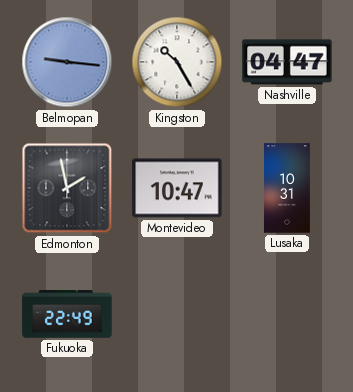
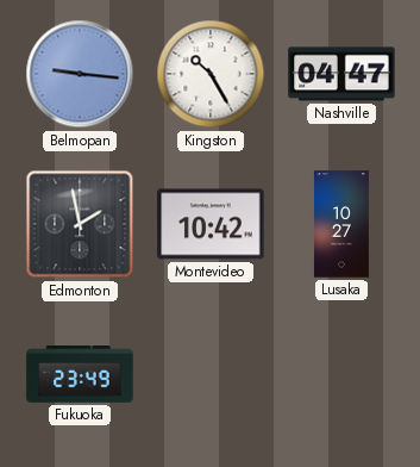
Montevideo: 10:47 -> 10:42 (211, 224)
Lusaka: 10:31 -> 10:27 (341, 224)
Fukuoka: 22:49 -> 23:49 (80, 374)
